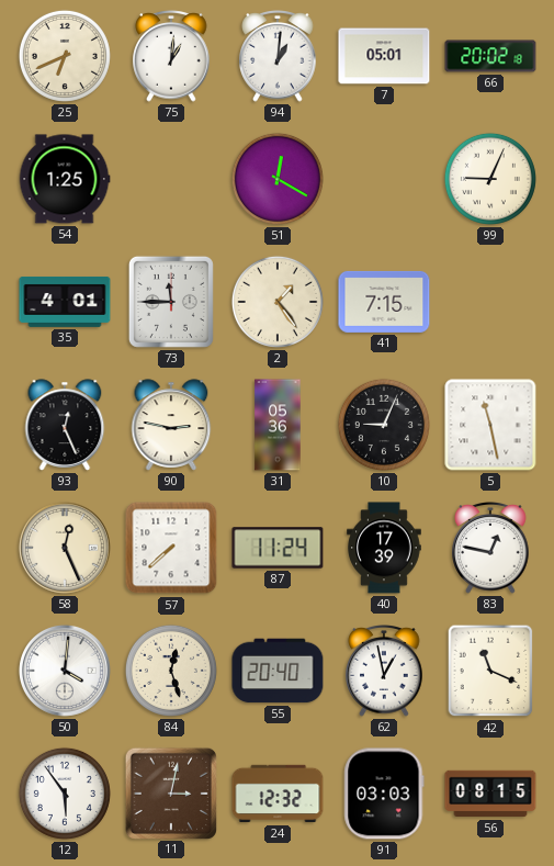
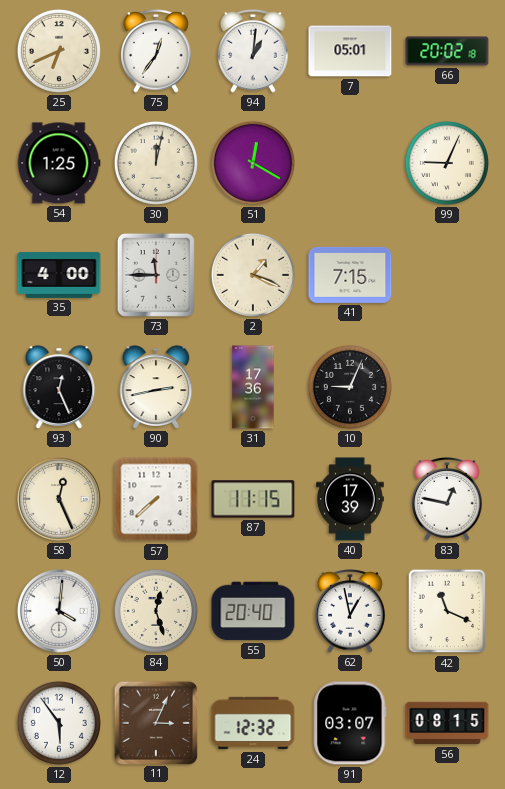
75: 1:01 -> 12:36 (156, 52)
30: none -> 12:02 (156, 163)
35: 4:01 -> 4:00 (59, 275)
2: 1:24 -> 1:19 (253, 275)
90: 2:47 -> 2:43 (156, 387)
31: 05:36 -> 17:36 (253, 387)
5: 11:28 -> none (490, 425)
87: 11:24 -> 11:15 (253, 499)
11: 3:02 -> 3:04 (155, 722)
91: 03:03 -> 03:07 (350, 723)
